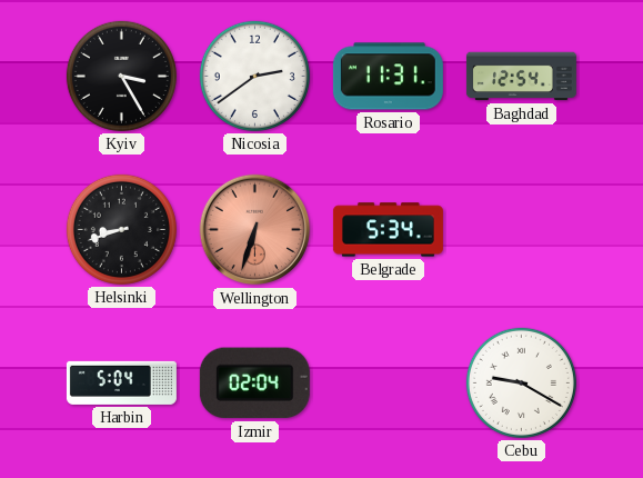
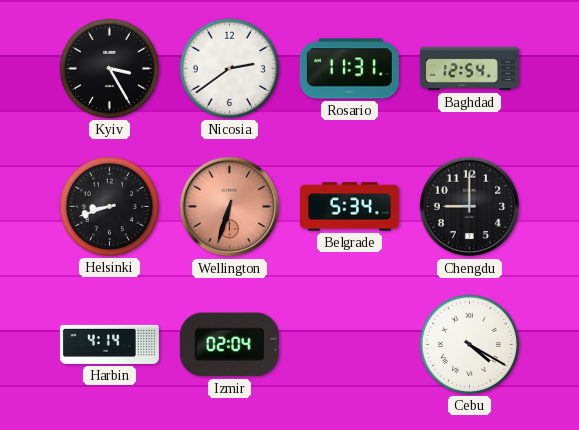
Chengdu: none -> 9:00 (470, 207)
Harbin: 5:04 -> 4:14 (109, 344)
Cebu: 9:20 -> 4:20 (469, 344)
